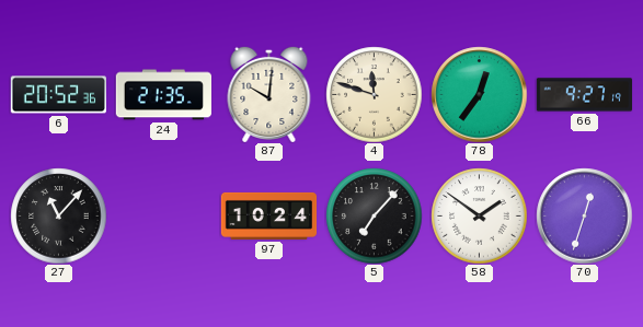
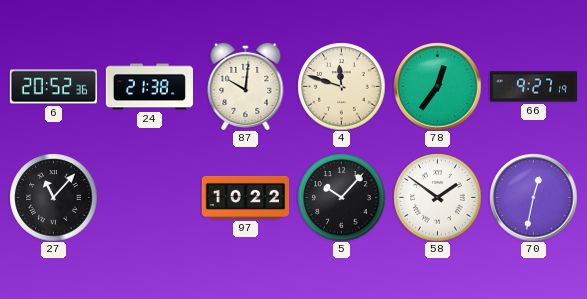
24: 21:35 -> 21:38 (149, 87)
97: 10:24 -> 10:22 (245, 197)
5: 7:07 -> 10:07 (341, 197)
70: 12:33 -> 12:32 (533, 197)
